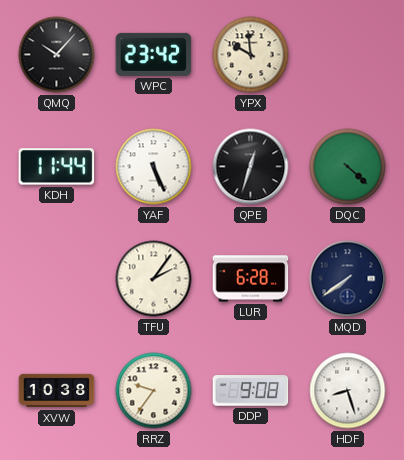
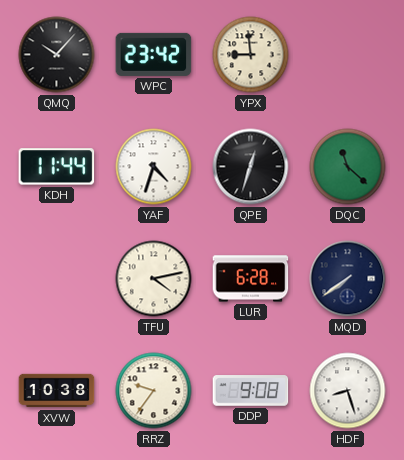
YPX: 9:59 -> 8:59 (251, 55)
YAF: 5:26 -> 4:33 (154, 167)
DQC: 4:22 -> 11:22 (348, 167)
TFU: 2:06 -> 4:13 (154, 279)
